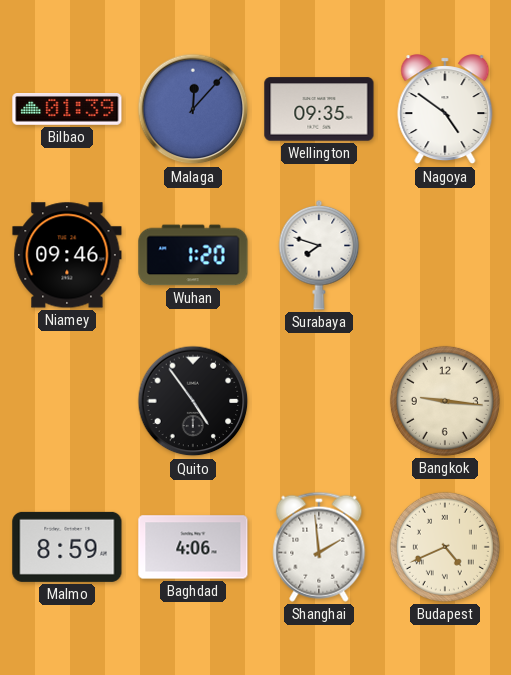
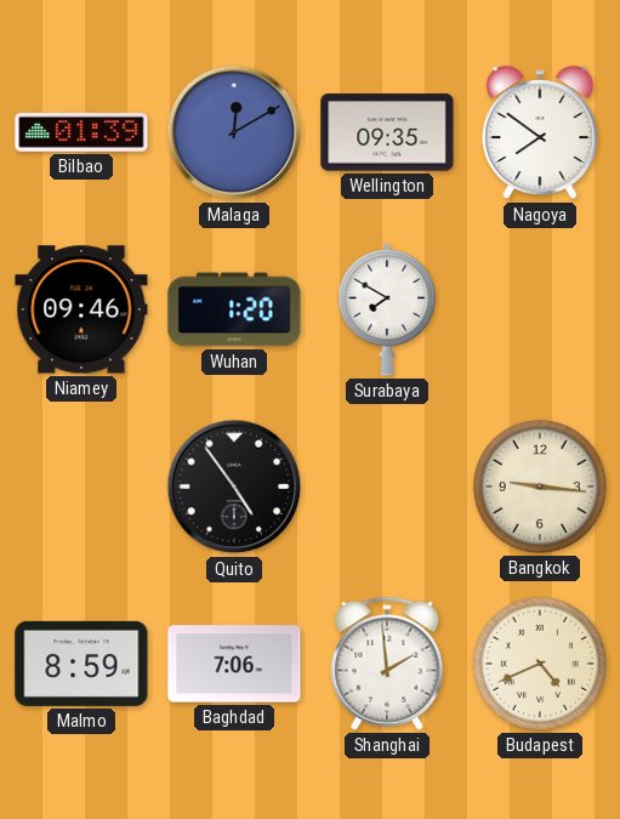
Malaga: 12:07 -> 12:10 (234, 132)
Nagoya: 4:51 -> 7:51 (540, 133)
Surabaya: 7:48 -> 7:50 (387, 309)
Baghdad: 4:06 -> 7:06 (234, 664)
